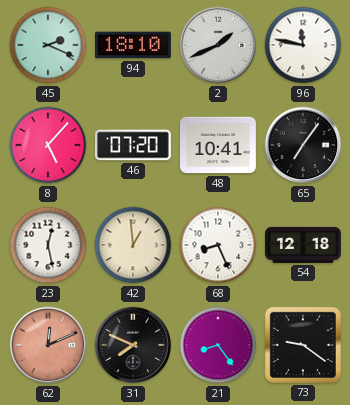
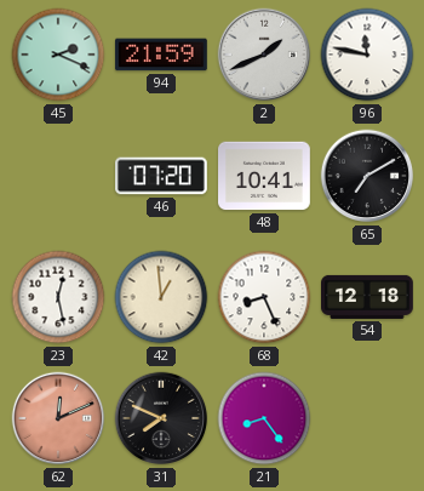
94: 18:10 -> 21:59 (161, 55)
8: 5:07 -> none (48, 145)
65: 7:06 -> 7:10 (367, 176)
73: 9:21 -> none (303, 345)
